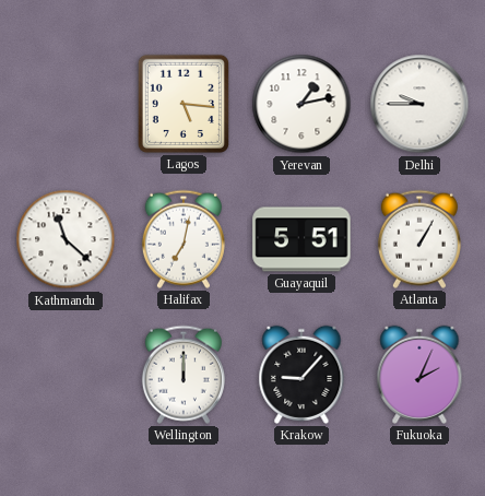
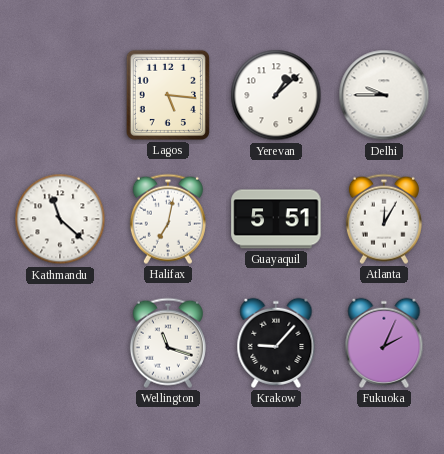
Yerevan: 1:13 -> 1:08 (276, 95)
Atlanta: 1:05 -> 12:05 (384, 219)
Wellington: 12:00 -> 11:18 (168, 343)
